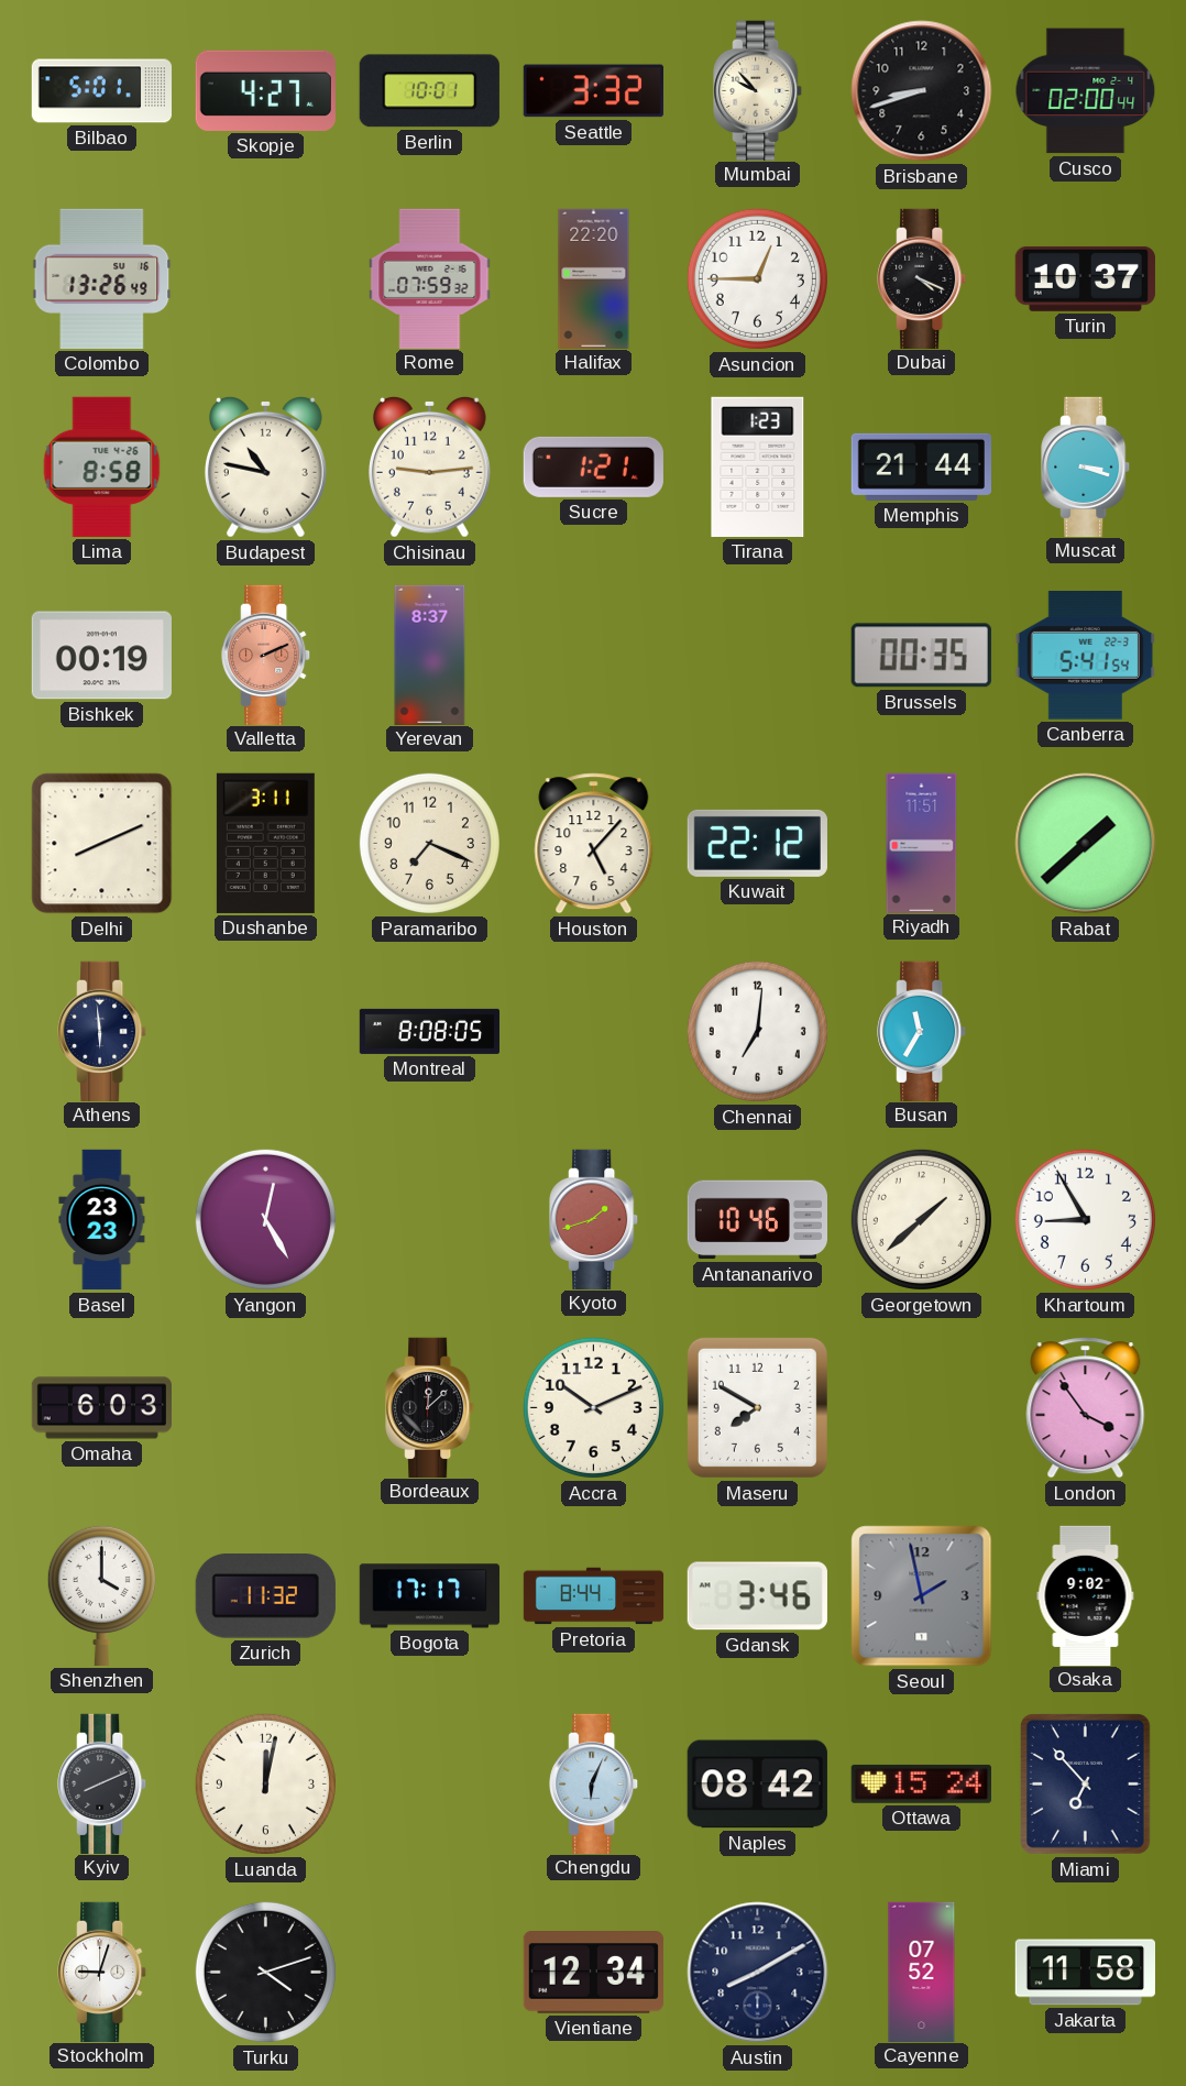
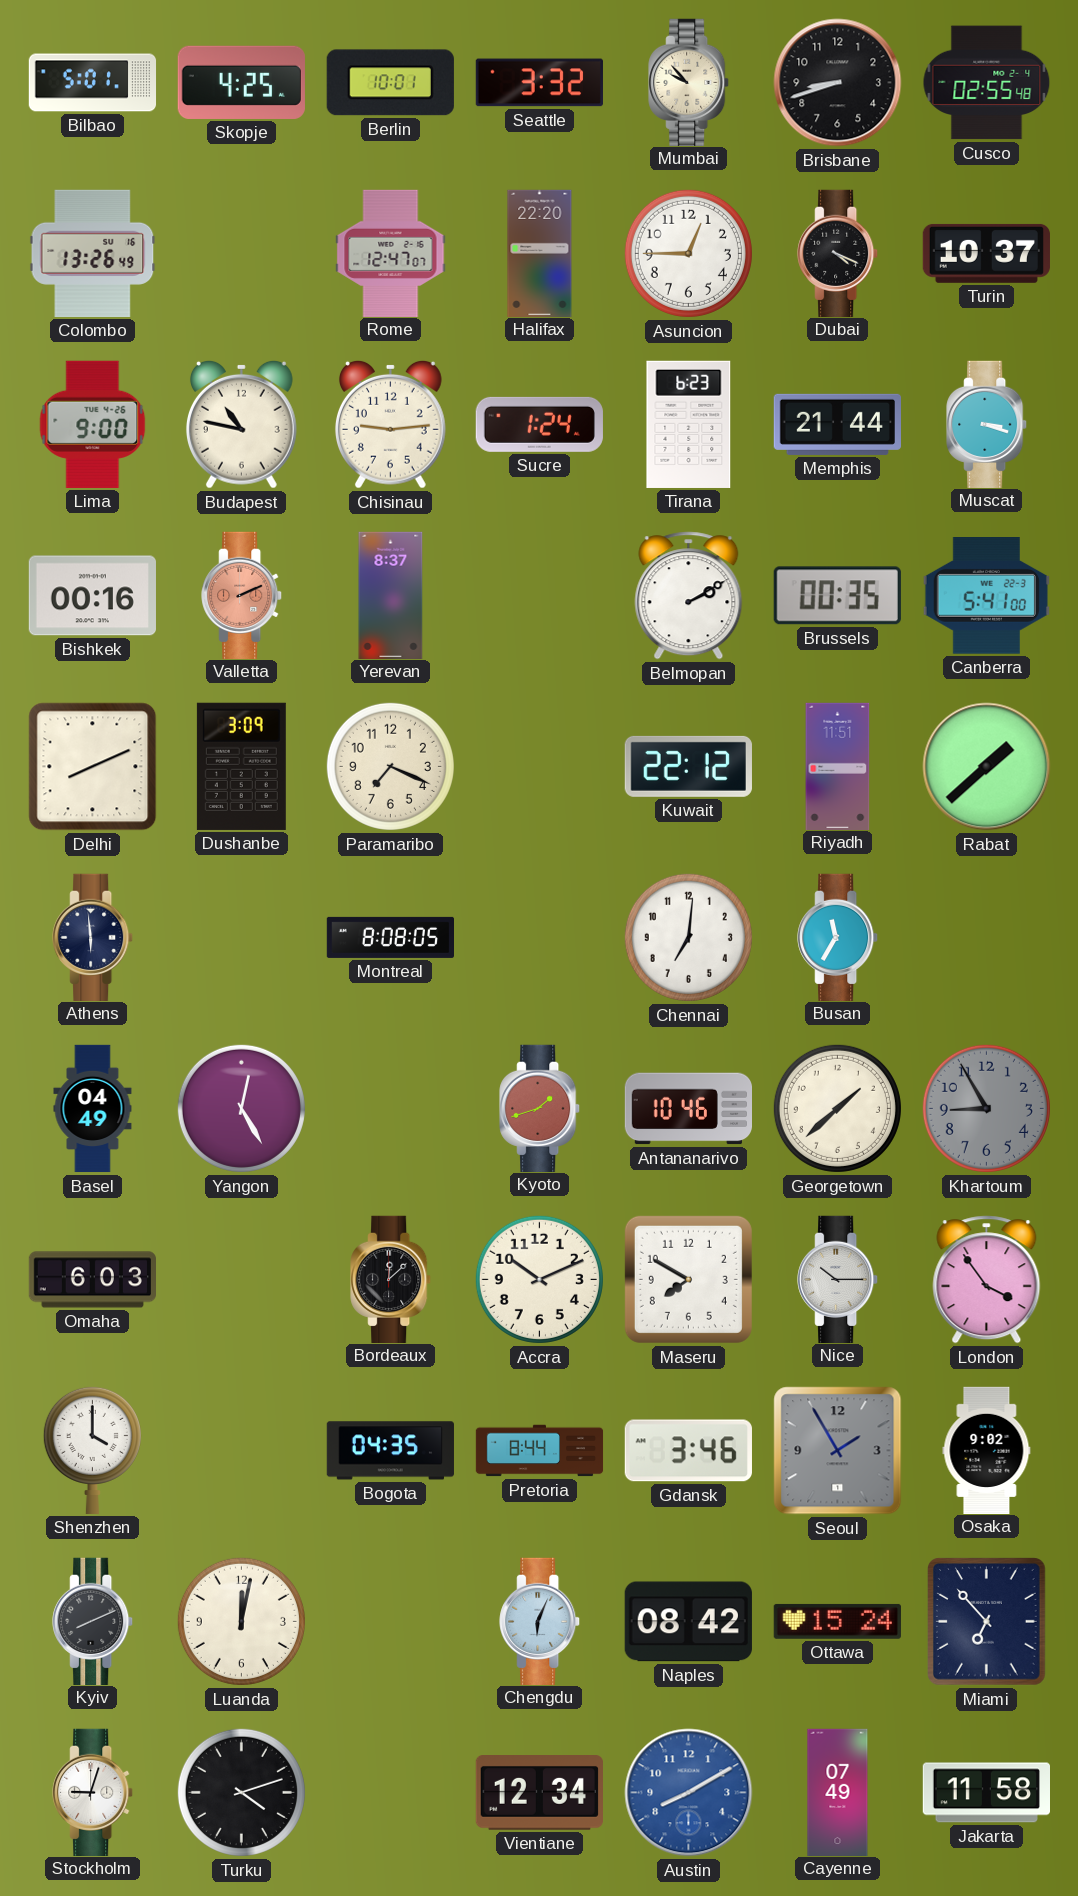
Skopje: 4:27 -> 4:25 (241, 82)
Cusco: 02:00 -> 02:55 (987, 83)
Rome: 07:59 -> 12:47 (391, 253)
Lima: 8:58 -> 9:00 (93, 424)
Sucre: 1:21 -> 1:24 (539, 424)
Tirana: 1:23 -> 6:23 (689, 424)
Bishkek: 00:19 -> 00:16 (92, 596)
Belmopan: none -> 2:10 (689, 596)
Canberra: 5:41:54 -> 5:41:00 (986, 596)
Dushanbe: 3:11 -> 3:09 (241, 766)
Houston: 5:07 -> none (594, 844)
Basel: 23:23 -> 04:49 (93, 1109)
Khartoum dial: white -> grey (986, 1108)
Nice: none -> 10:15 (838, 1279)
Zurich: 11:32 -> none (265, 1596)
Bogota: 17:17 -> 04:35 (390, 1451)
Seoul: 1:58 -> 1:55 (838, 1451)
Austin dial: navy -> blue (689, 1793)
Cayenne: 07:52 -> 07:49 (838, 1792)
